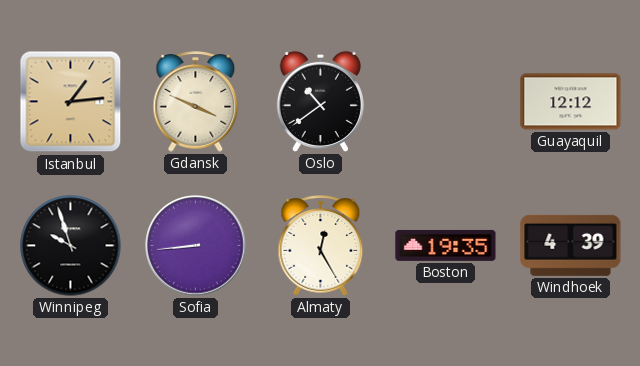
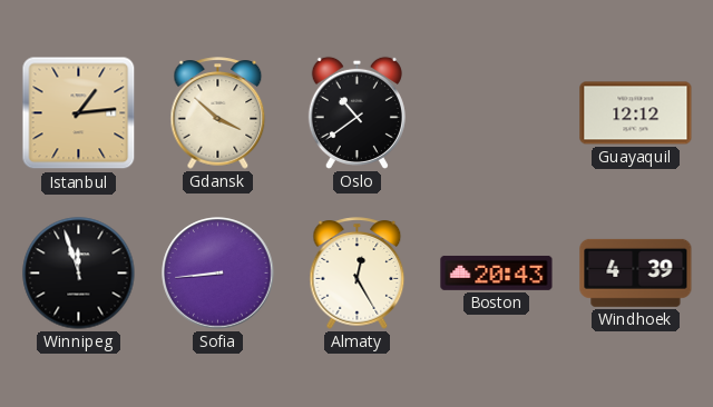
Gdansk: 3:49 -> 3:52 (218, 113)
Winnipeg: 9:57 -> 11:57 (79, 274)
Boston: 19:35 -> 20:43 (497, 272)
